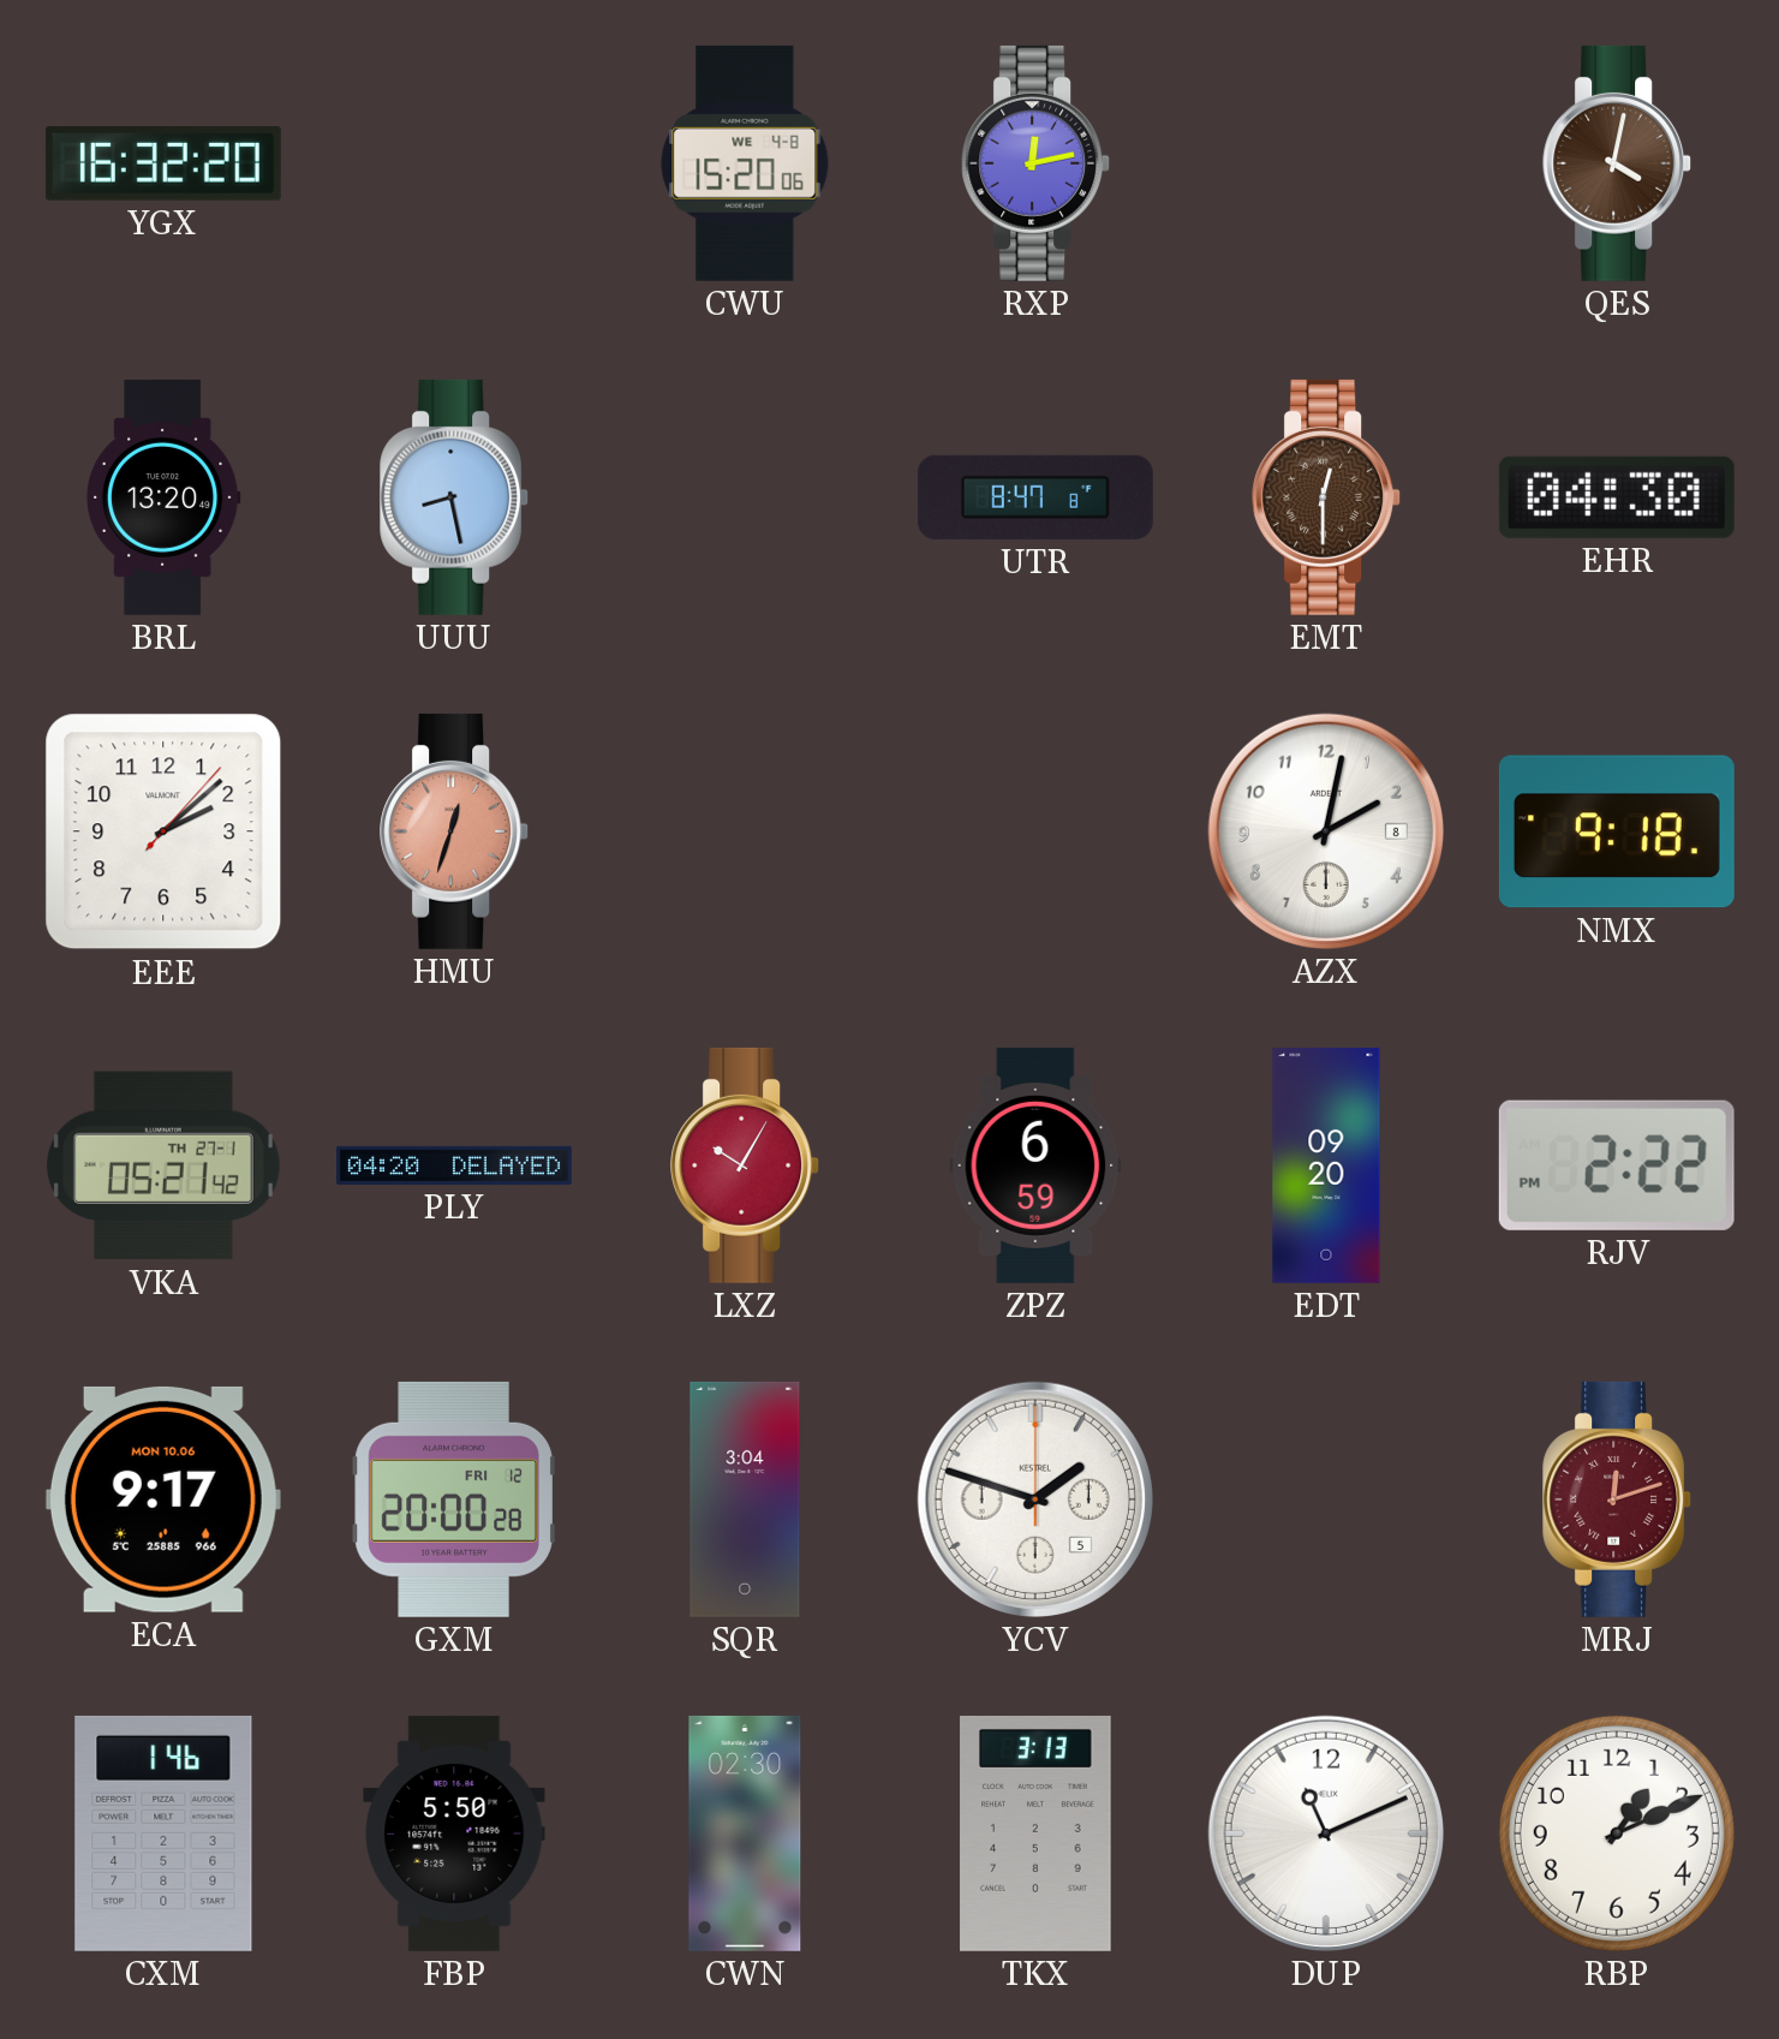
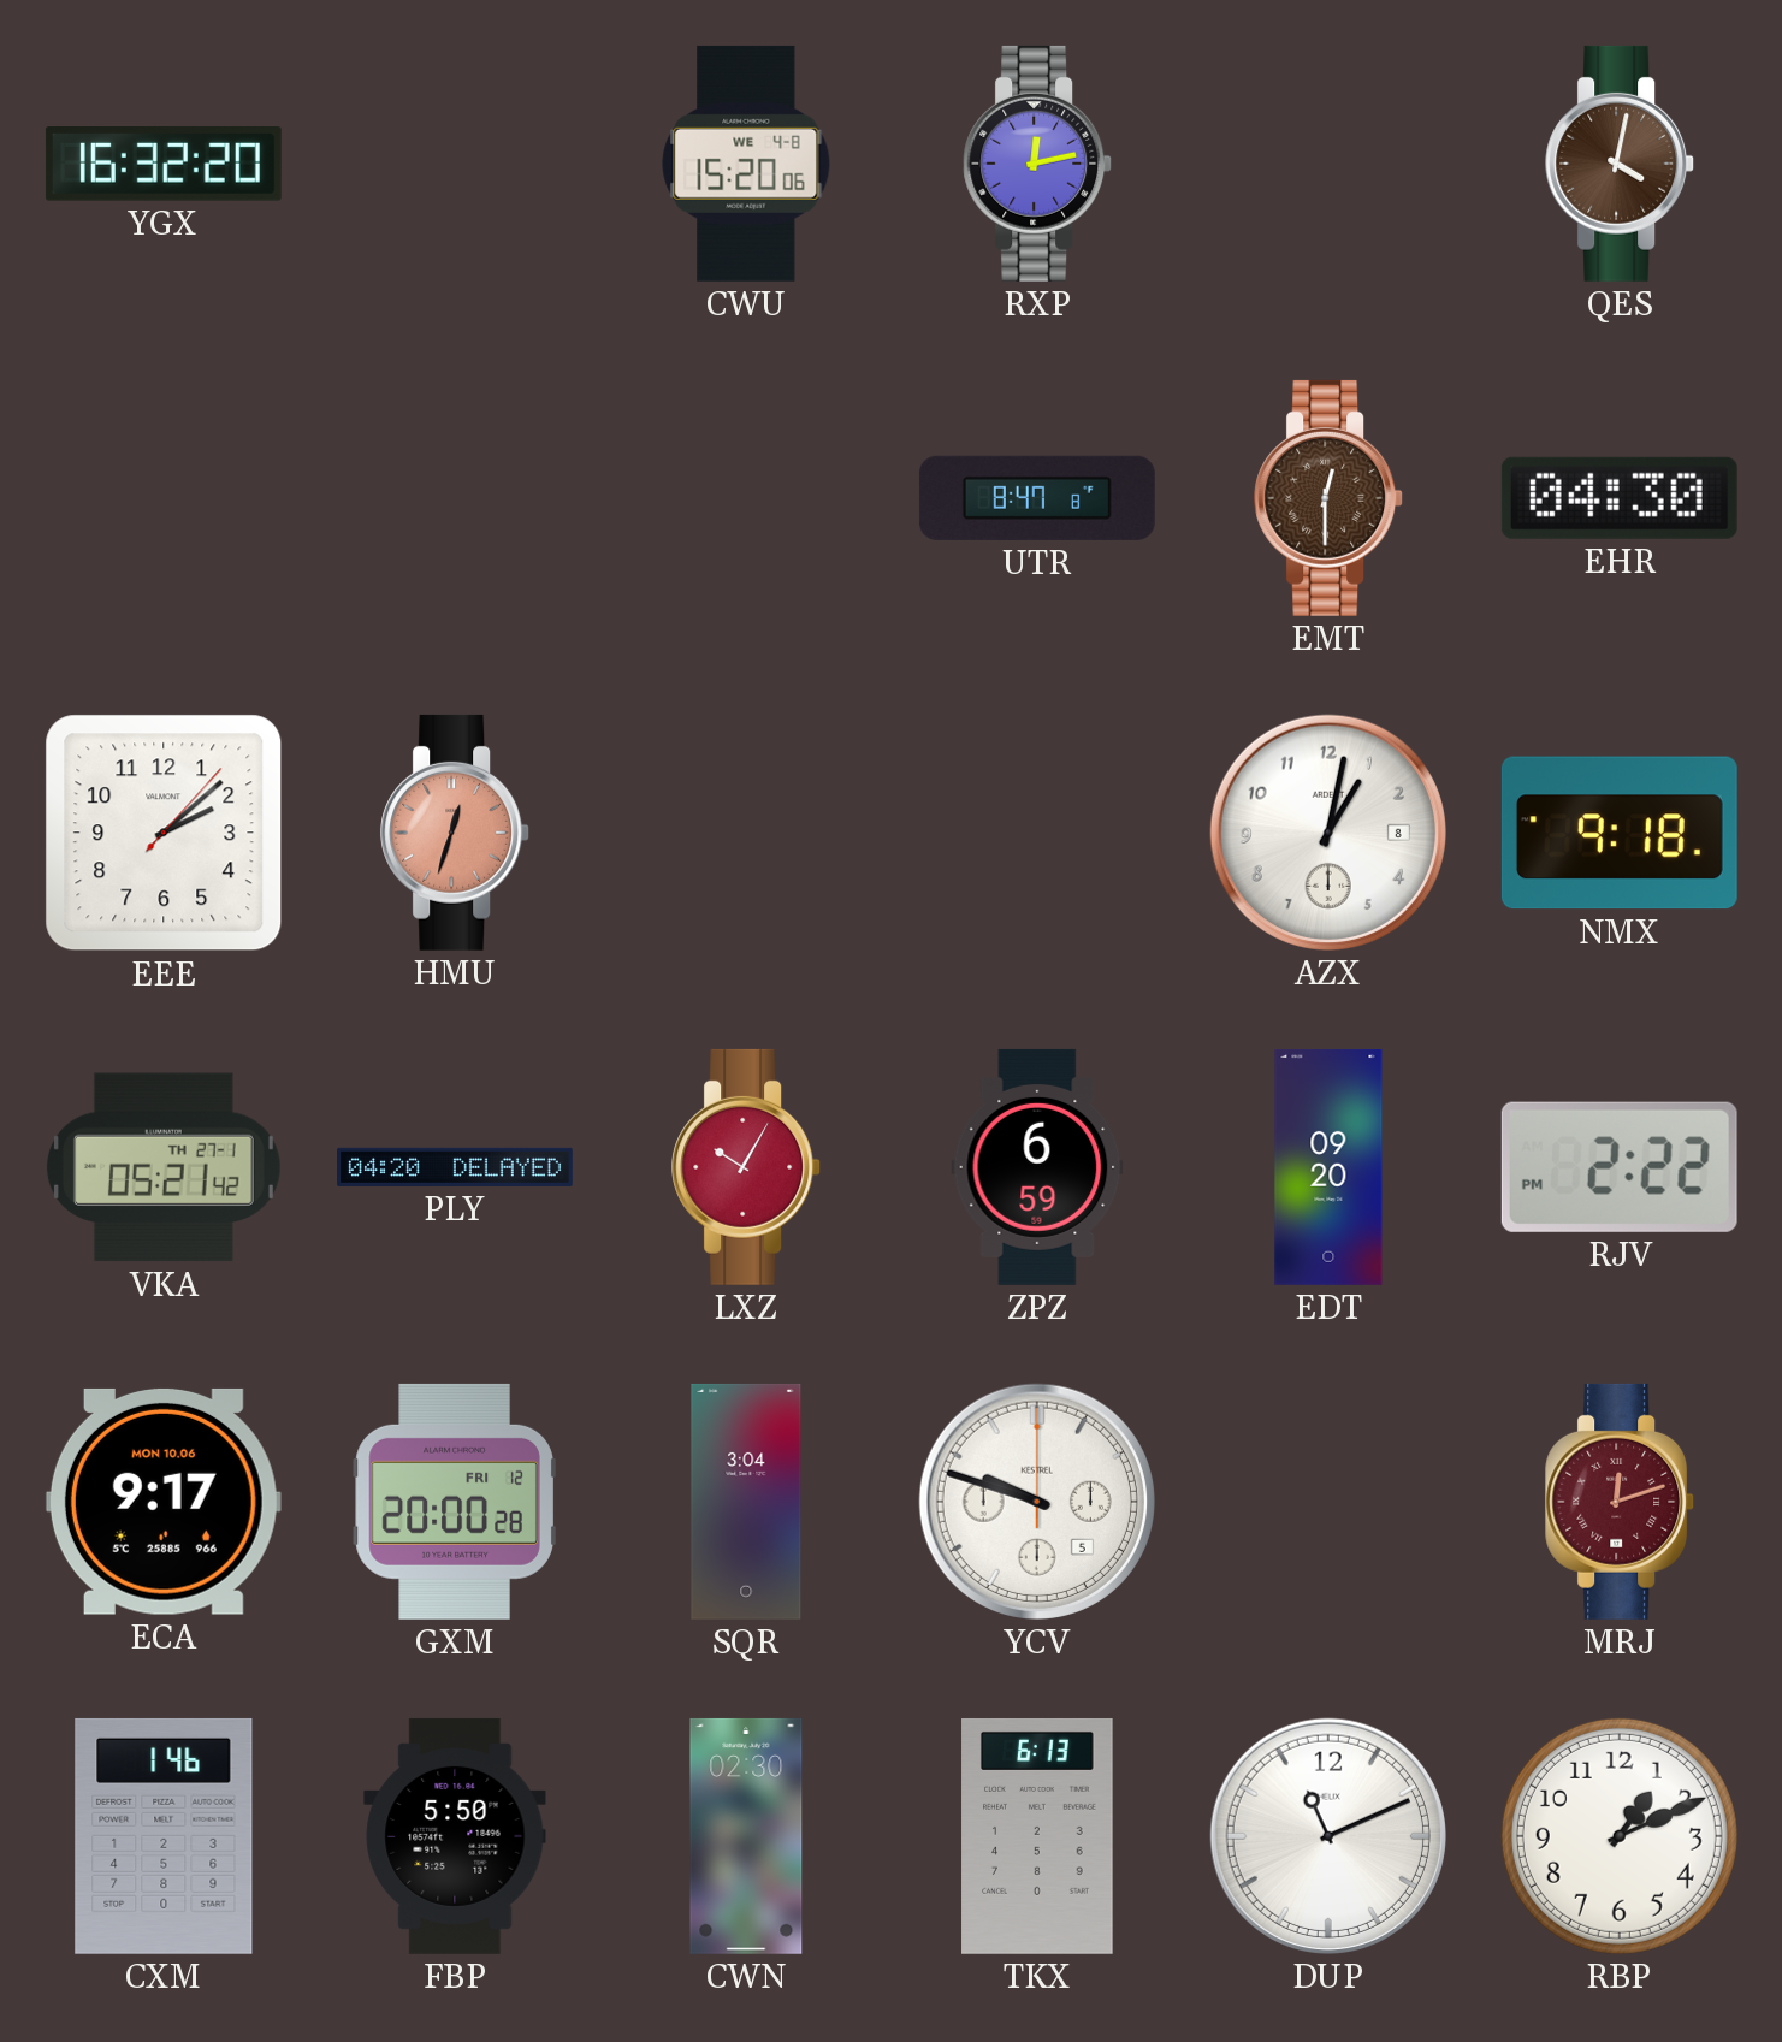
BRL: 13:20 -> none (163, 497)
UUU: 8:28 -> none (455, 497)
AZX: 2:02 -> 1:02 (1328, 833)
YCV: 1:48 -> 9:48 (1037, 1502)
TKX: 3:13 -> 6:13 (1037, 1836)
